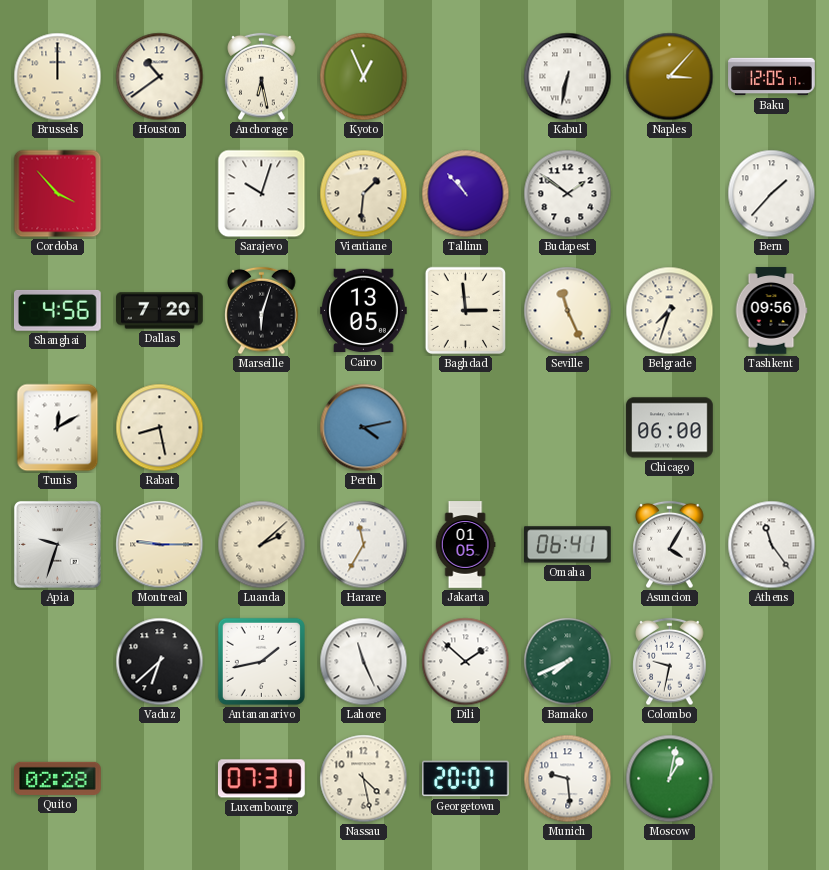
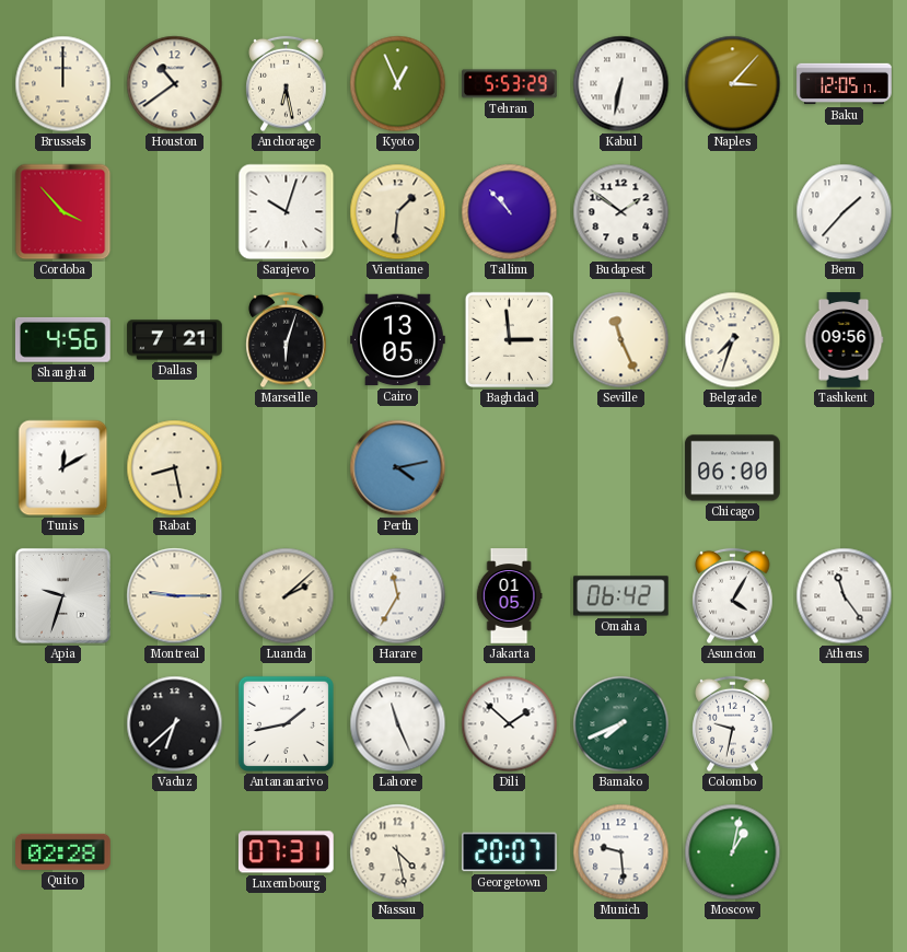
Tehran: none -> 5:53 (510, 84)
Dallas: 7:20 -> 7:21 (175, 340)
Omaha: 06:41 -> 06:42 (621, 596)
